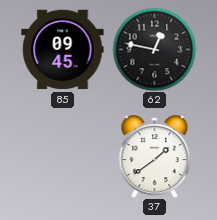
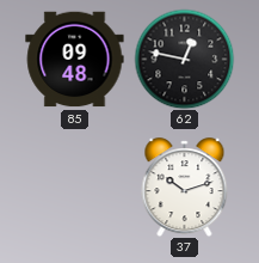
85: 09:45 -> 09:48 (75, 60)
37: 1:39 -> 10:12 (185, 188)
